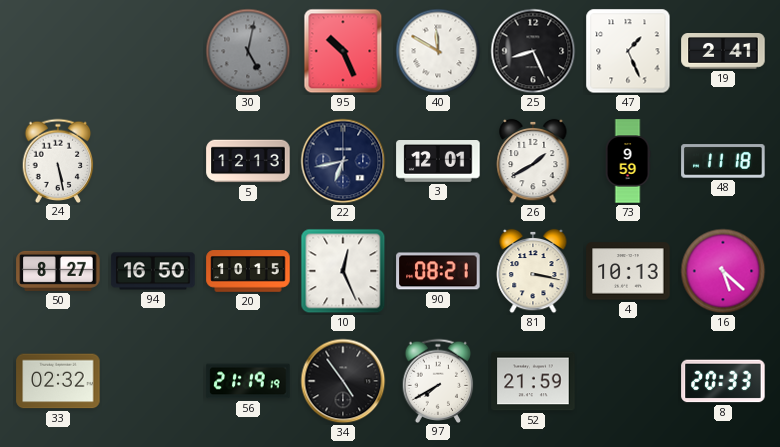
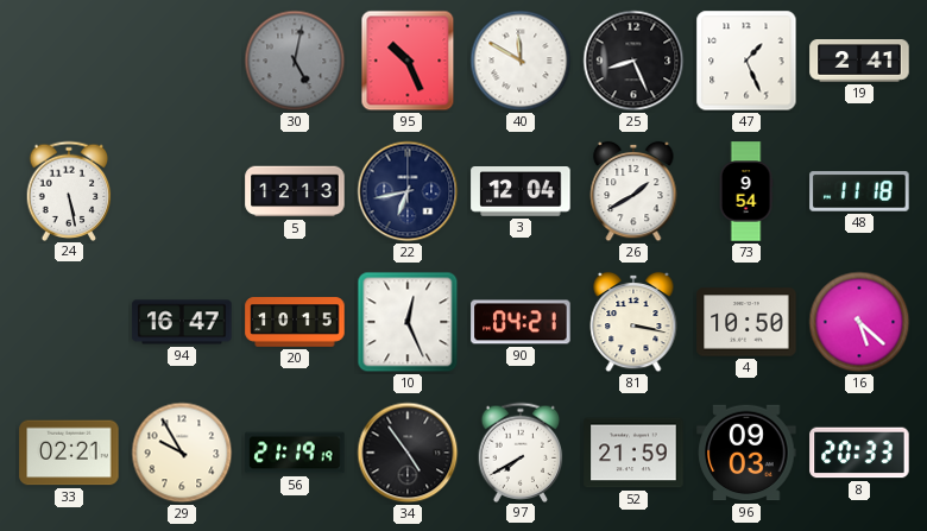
3: 12:01 -> 12:04 (521, 192)
73: 9:59 -> 9:54 (746, 191)
50: 8:27 -> none (58, 271)
94: 16:50 -> 16:47 (182, 322)
90: 08:21 -> 04:21 (521, 322)
4: 10:13 -> 10:50 (746, 322)
33: 02:32 -> 02:21 (69, 453)
29: none -> 9:55 (182, 453)
96: none -> 09:03 (746, 453)
